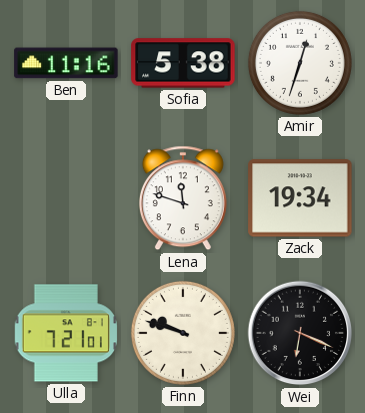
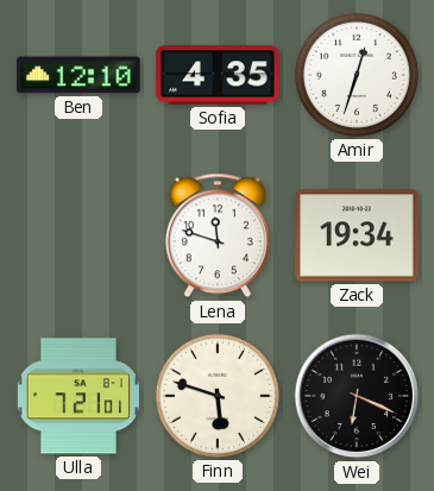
Ben: 11:16 -> 12:10 (78, 75)
Sofia: 5:38 -> 4:35 (218, 75)
Finn: 9:48 -> 5:48 (218, 396)
